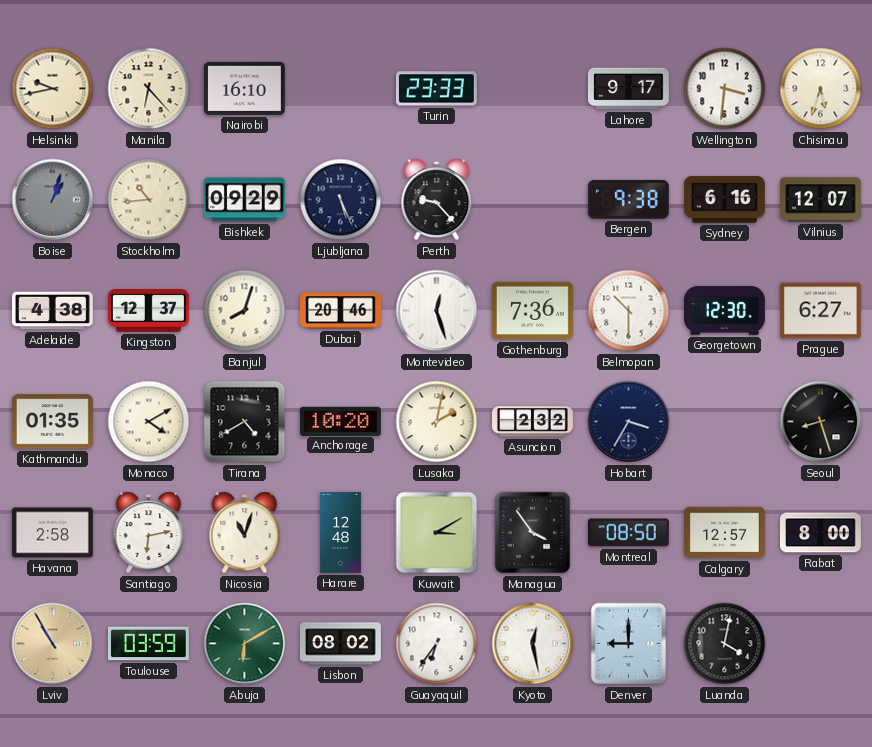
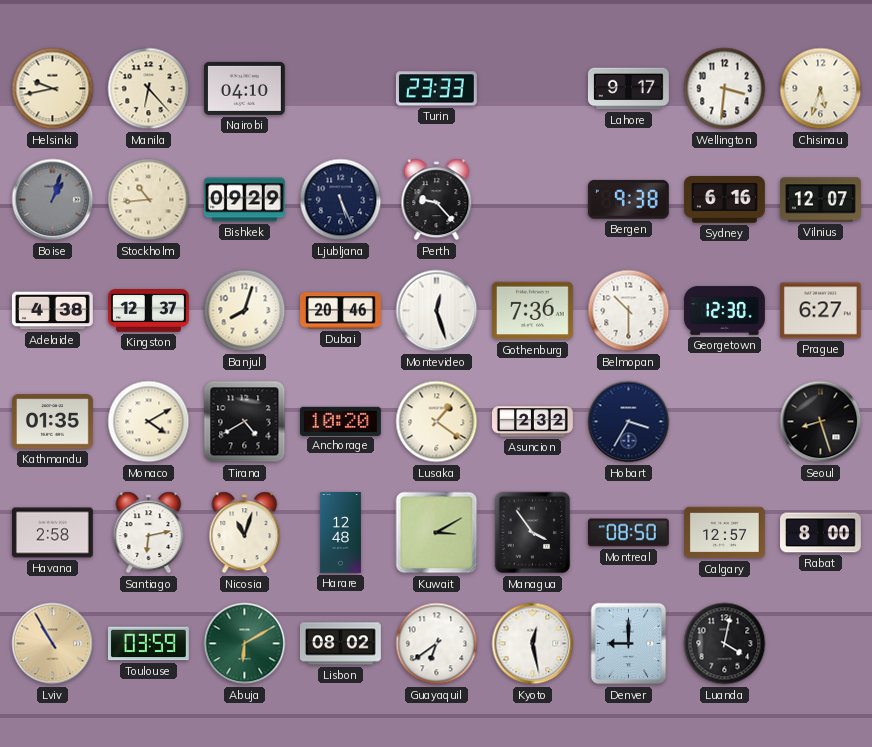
Nairobi: 16:10 -> 04:10 (244, 88)
Lusaka: 2:02 -> 1:21 (437, 422)
Guayaquil: 6:36 -> 6:39 (437, 644)
